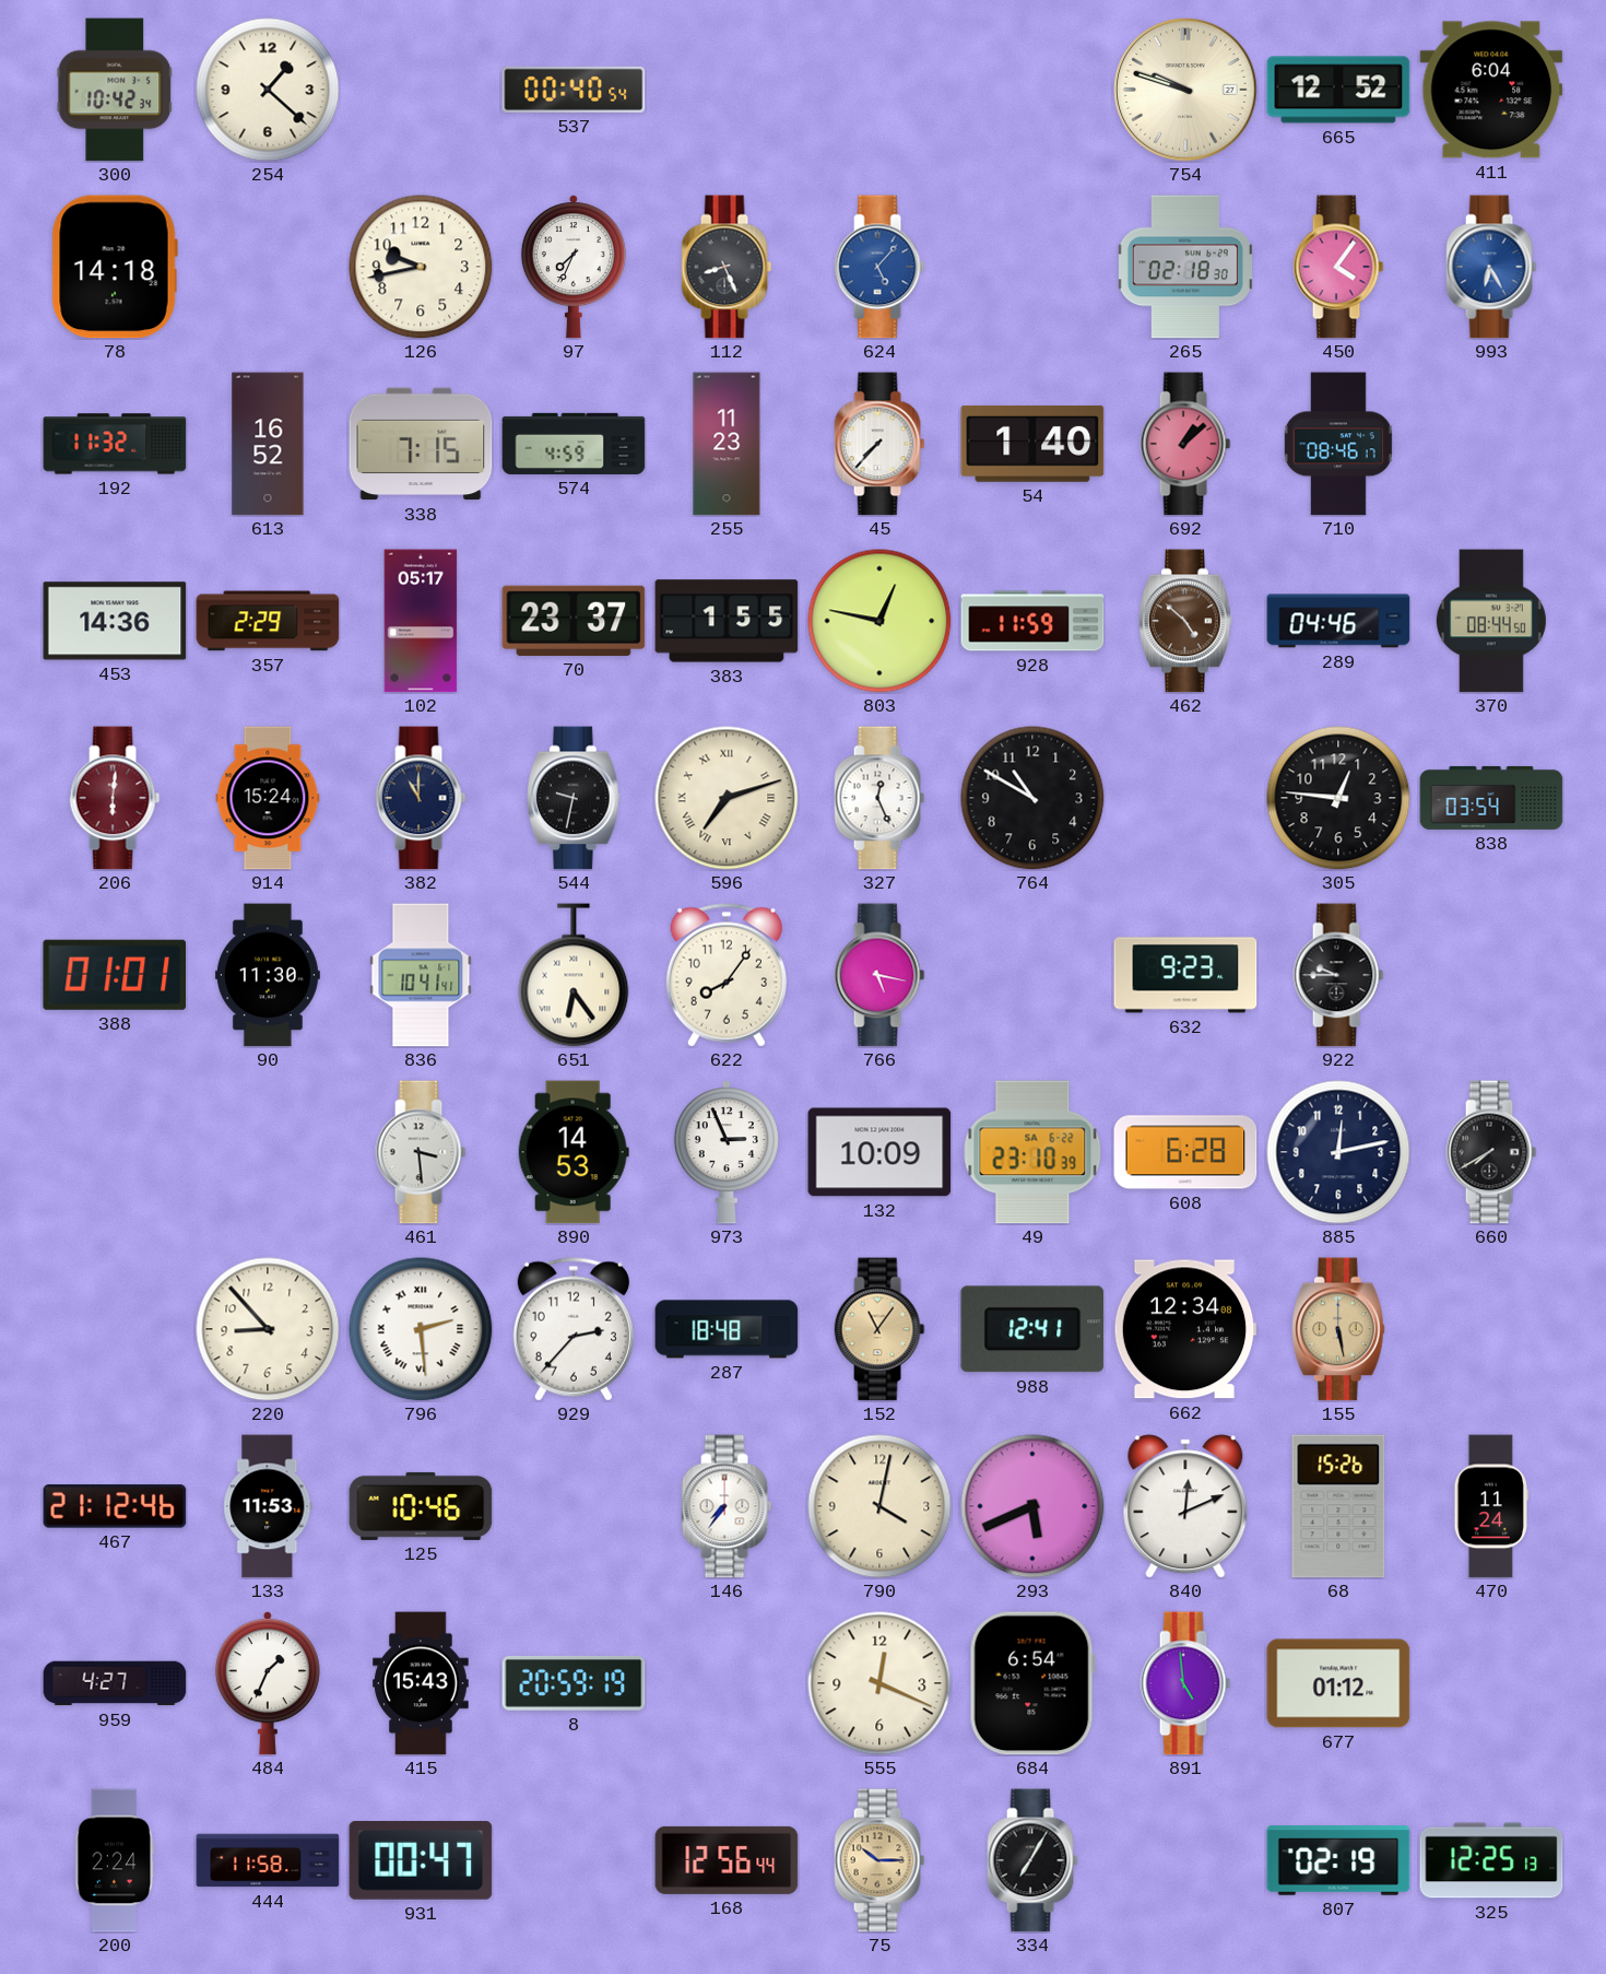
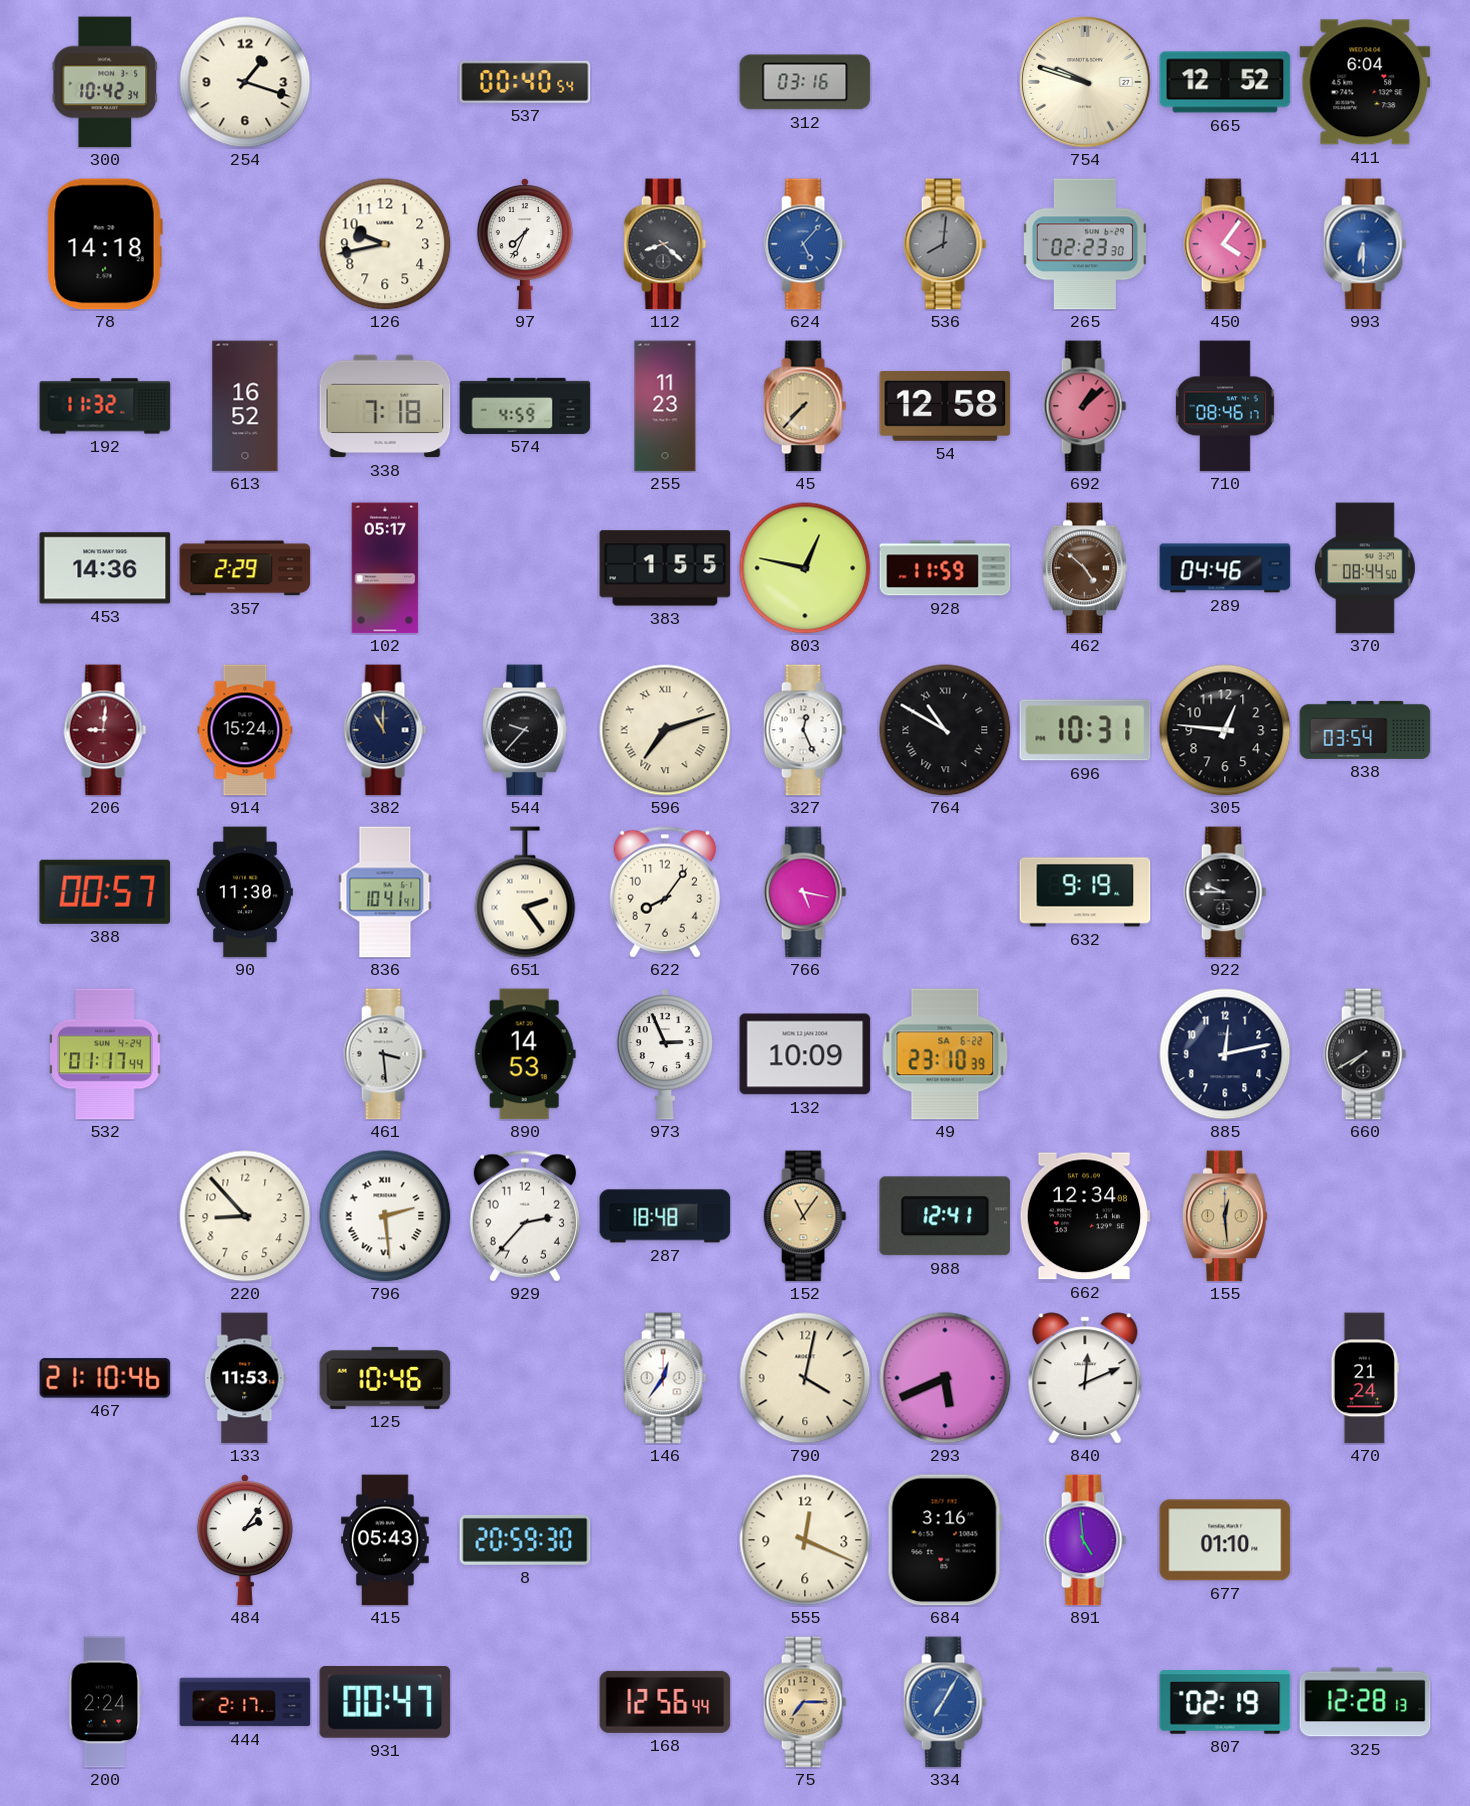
254: 1:22 -> 1:18 (245, 82)
312: none -> 03:16 (805, 82)
112: 8:26 -> 8:22 (665, 244)
536: none -> 8:01 (945, 244)
265: 02:18 -> 02:23 (1085, 244)
993: 6:25 -> 6:30 (1365, 244)
338: 7:15 -> 7:18 (385, 406)
45 dial: white -> champagne (805, 406)
54: 1:40 -> 12:58 (945, 406)
70: 23:37 -> none (574, 621)
206: 6:01 -> 9:01 (105, 730)
544: 9:32 -> 9:37 (526, 730)
764 numerals: Arabic -> Roman (945, 730)
696: none -> 10:31 (1085, 730)
388: 01:01 -> 00:57 (105, 892)
651: 6:24 -> 2:24 (525, 892)
632: 9:23 -> 9:19 (1085, 892)
532: none -> 01:17 (105, 1054)
608: 6:28 -> none (1185, 1152)
155: 5:28 -> 12:29 (1226, 1216)
467: 21:12 -> 21:10 (105, 1378)
146: 7:36 -> 12:36 (665, 1378)
68: 15:26 -> none (1338, 1506)
470: 11:24 -> 21:24 (1365, 1378)
959: 4:27 -> none (115, 1683)
484: 1:34 -> 2:06 (245, 1540)
415: 15:43 -> 05:43 (385, 1540)
8: 20:59:19 -> 20:59:30 (525, 1540)
684: 6:54 -> 3:16 (945, 1540)
677: 01:12 -> 01:10 (1225, 1540)
444: 11:58 -> 2:17 (245, 1702)
75: 10:15 -> 7:15 (805, 1702)
334 dial: black -> blue (945, 1702)
325: 12:25 -> 12:28 (1365, 1702)
